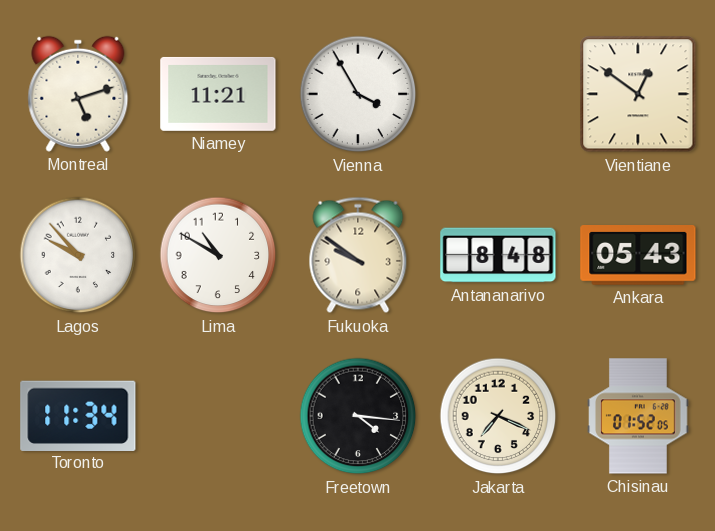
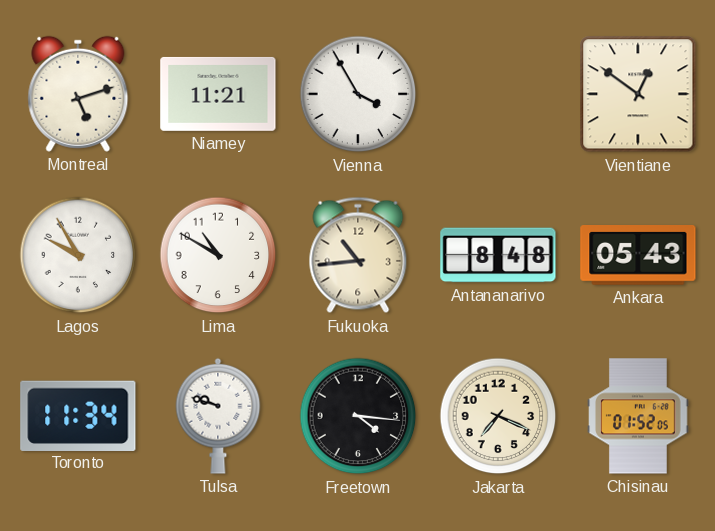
Lagos: 9:53 -> 9:55 (78, 255)
Fukuoka: 9:51 -> 10:44 (358, 255)
Tulsa: none -> 9:48 (218, 416)
